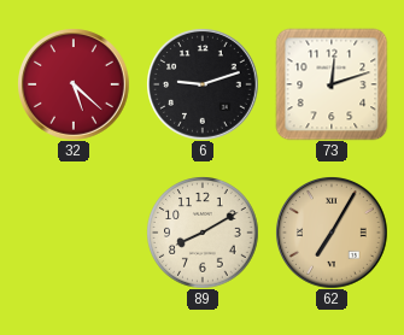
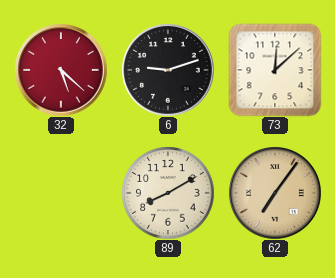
73: 12:12 -> 12:08 (275, 70)
62: 7:05 -> 7:06 (275, 193)
